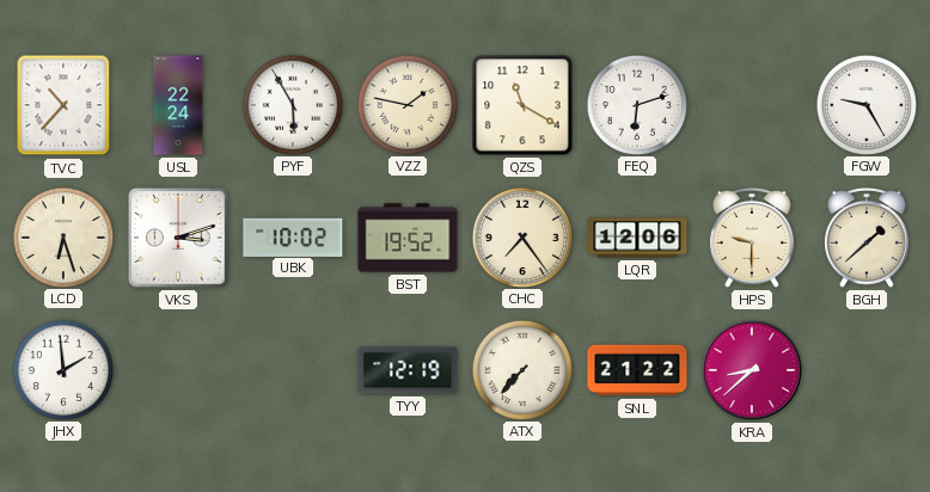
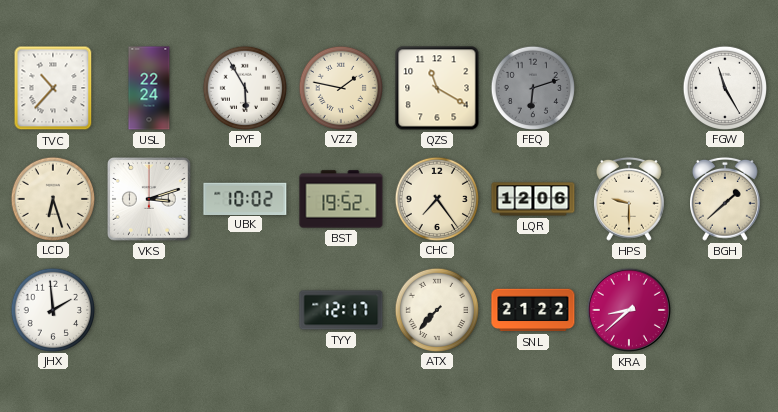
FEQ dial: white -> grey (532, 87)
FGW: 9:25 -> 11:25 (724, 87)
TYY: 12:19 -> 12:17 (341, 310)
